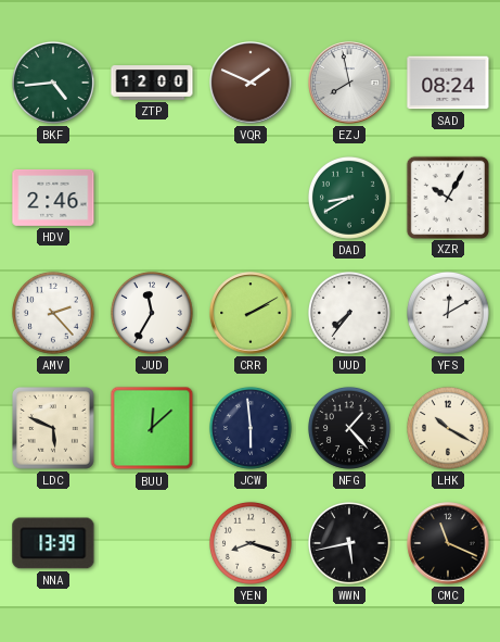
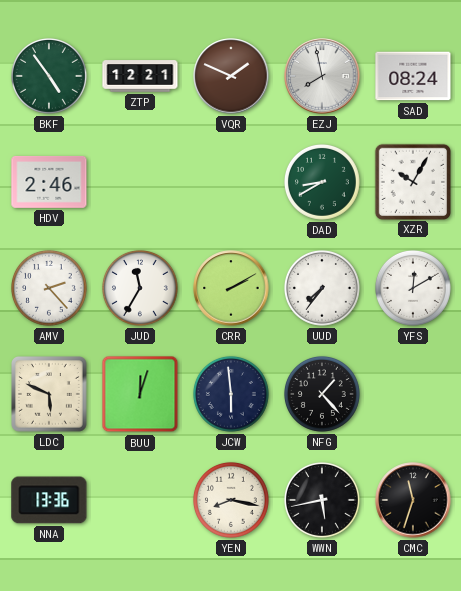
BKF: 4:44 -> 4:54 (49, 76)
ZTP: 12:00 -> 12:21 (140, 76)
BUU: 12:08 -> 12:03 (140, 394)
LHK: 10:20 -> none (448, 428)
NNA: 13:39 -> 13:36 (49, 500)
YEN: 8:18 -> 8:17 (231, 500)
CMC: 11:19 -> 11:33 (413, 500)
